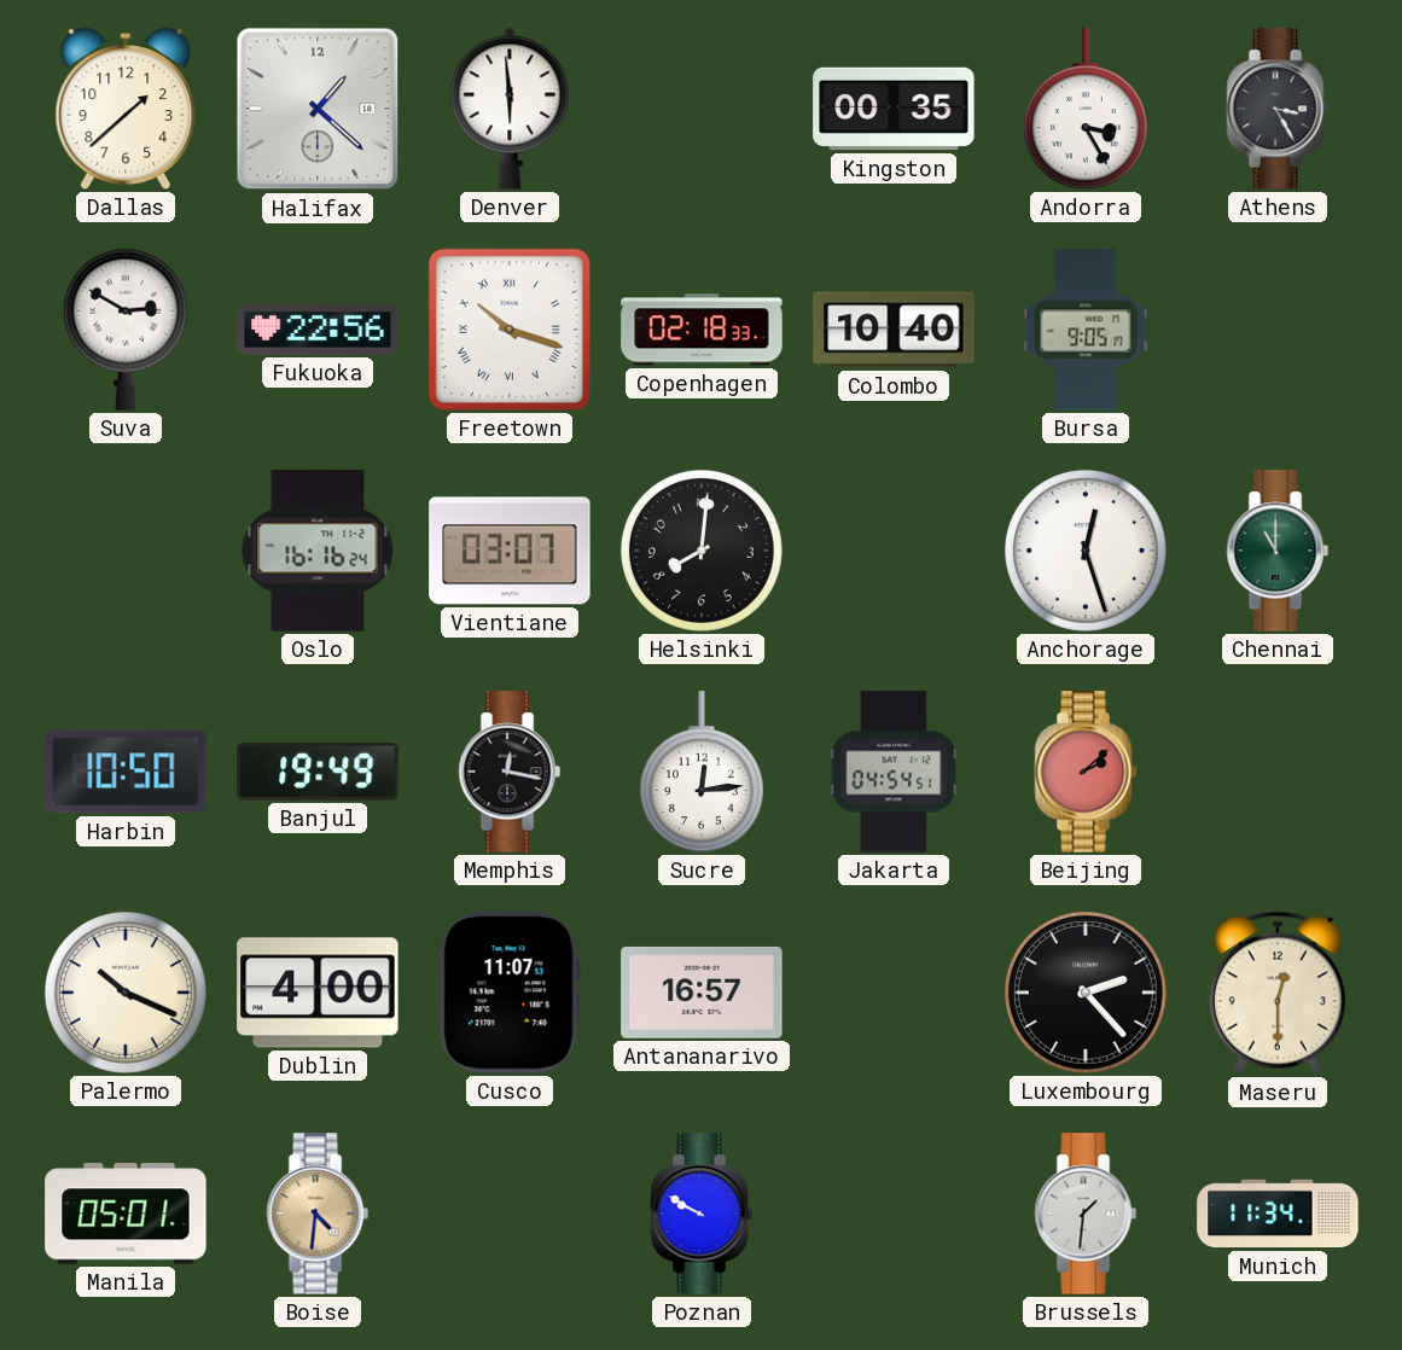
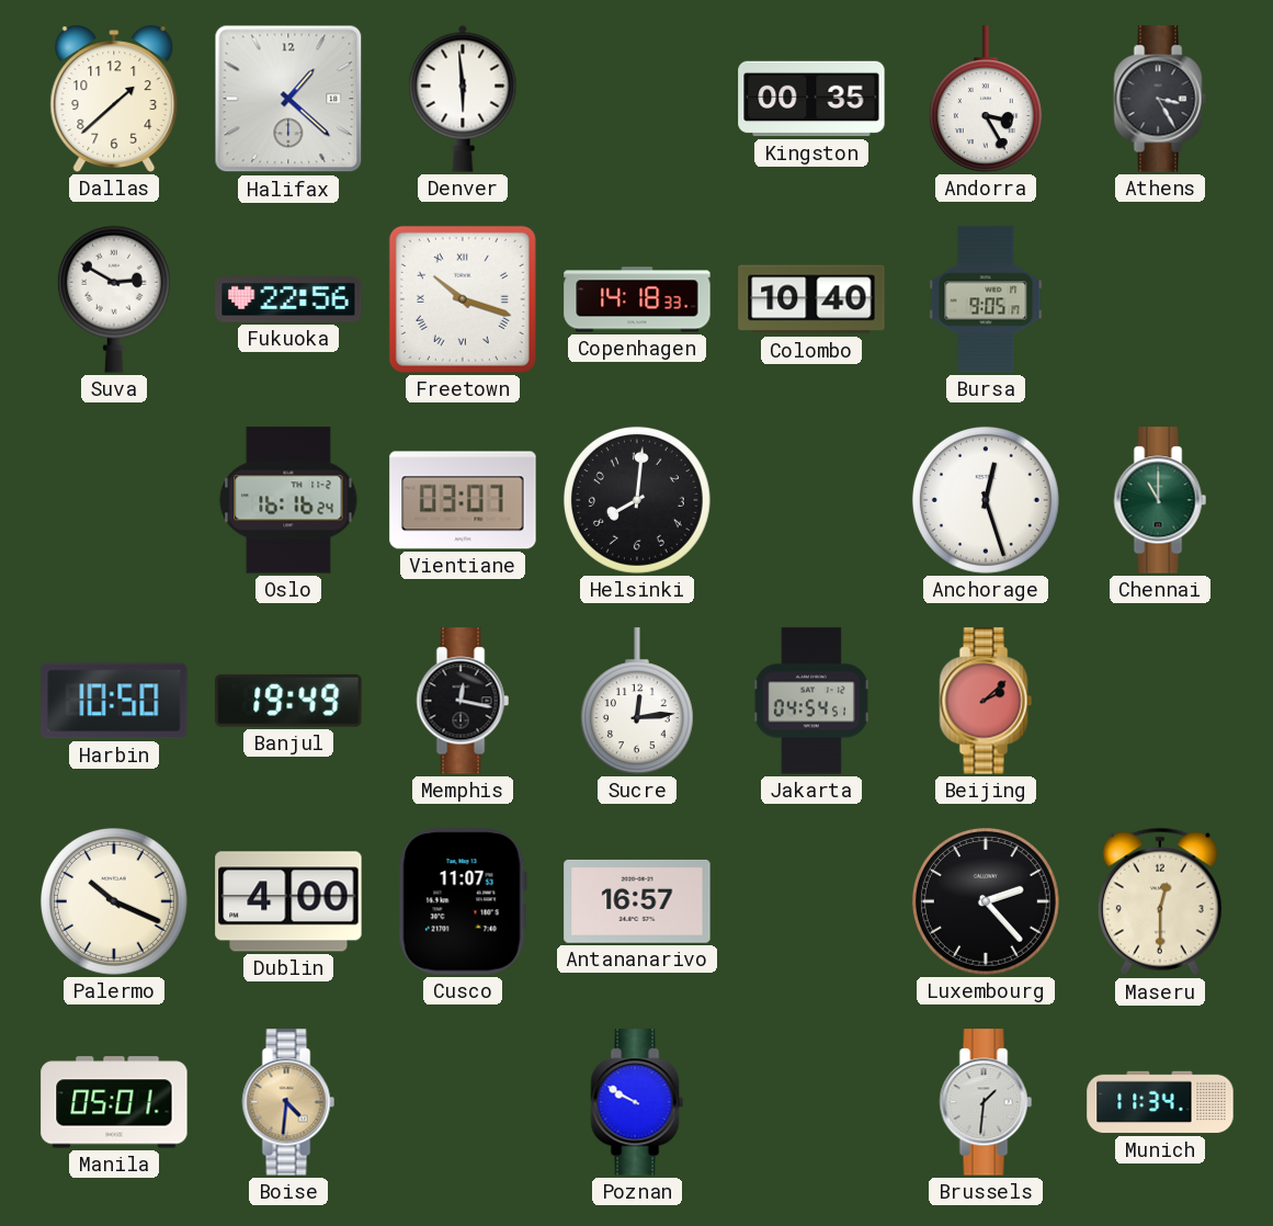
Copenhagen: 02:18 -> 14:18 (637, 299)
